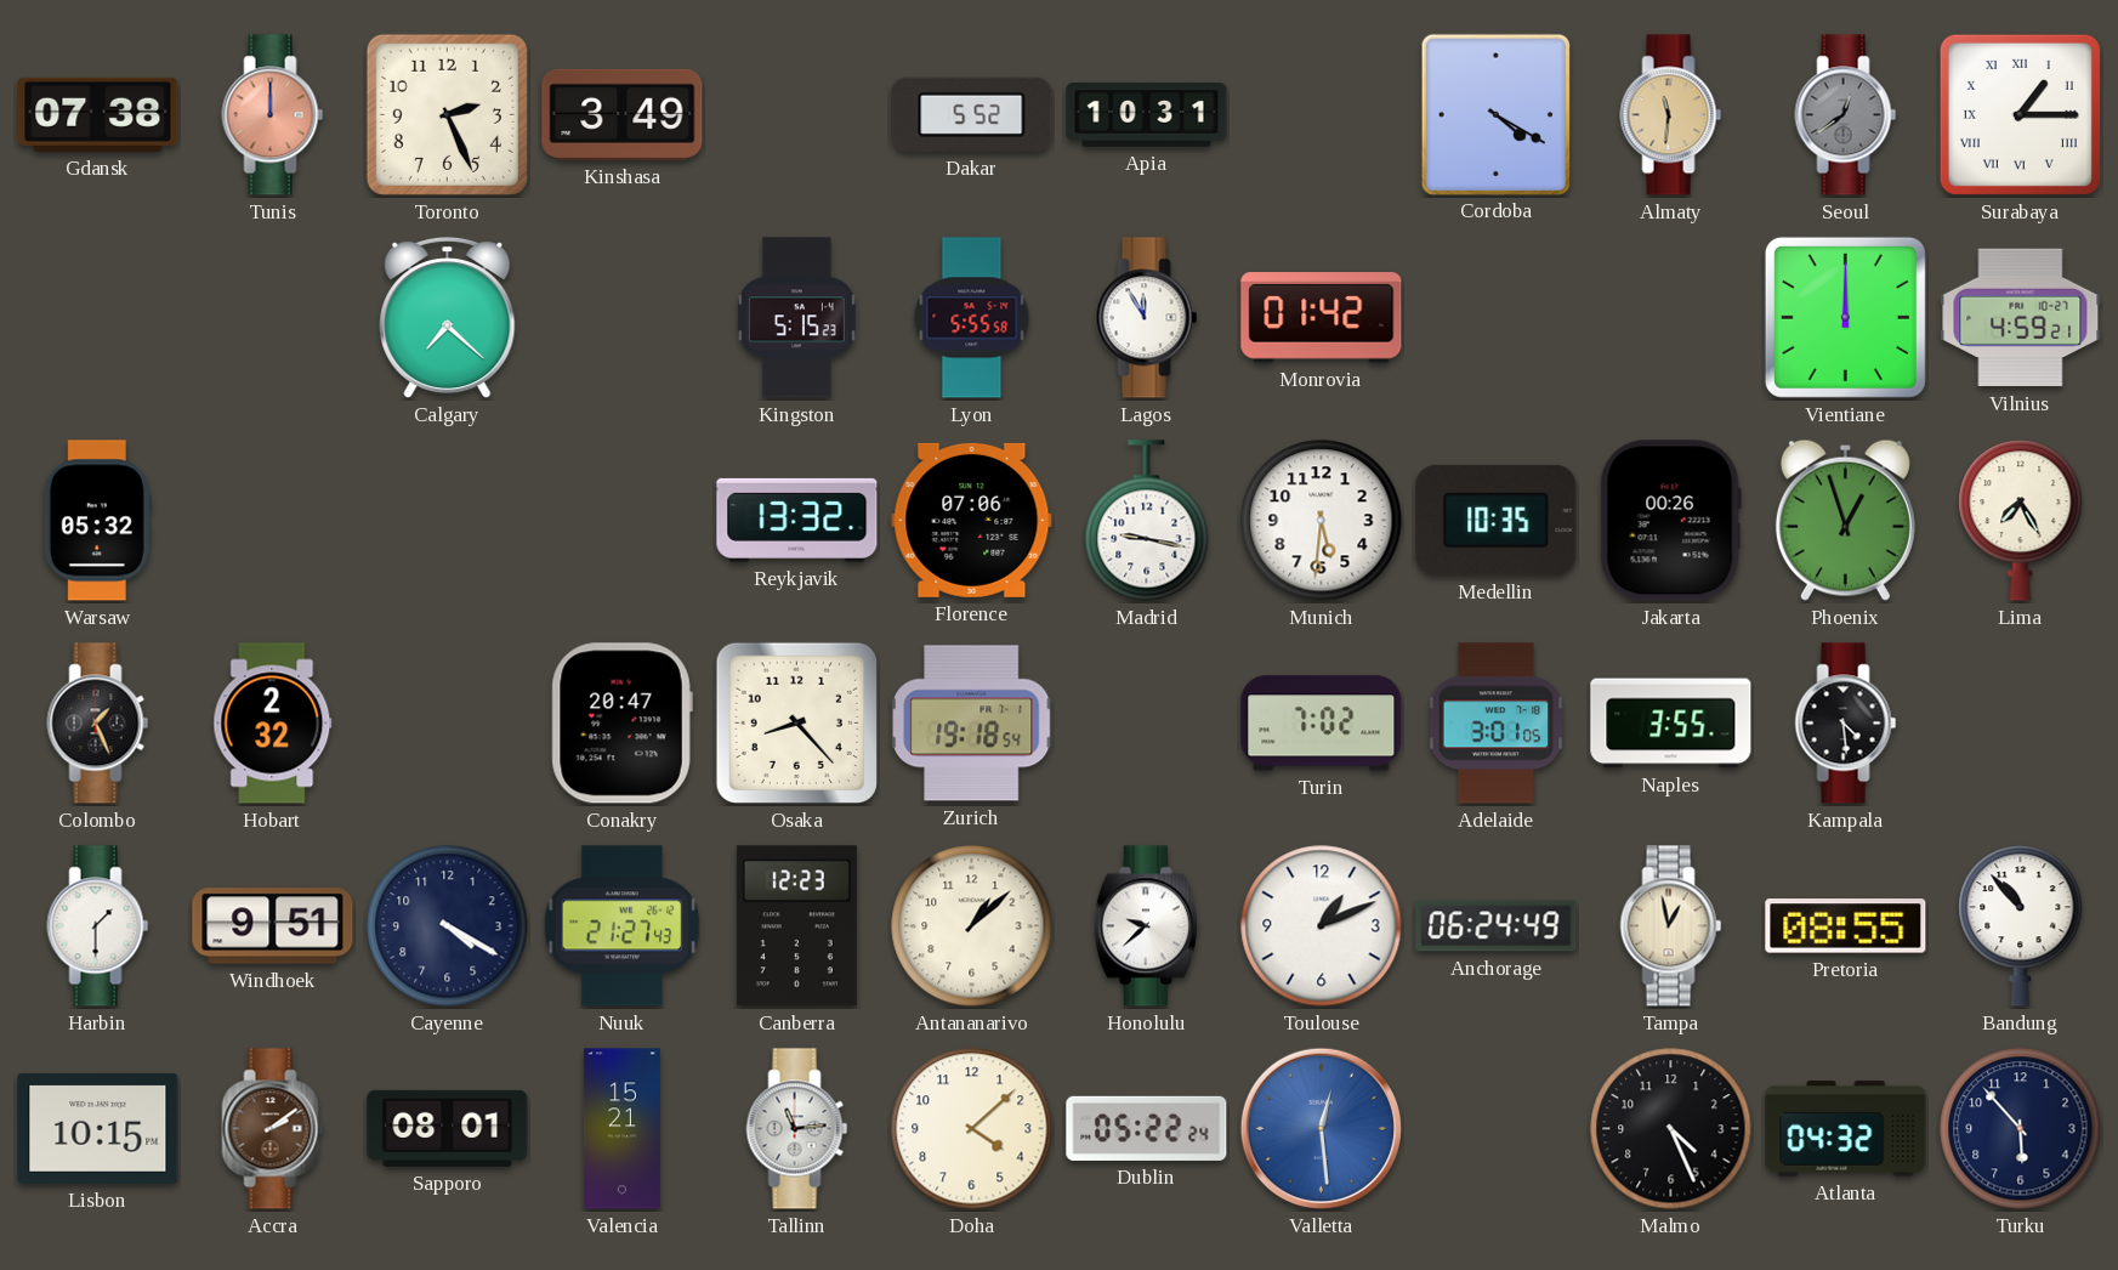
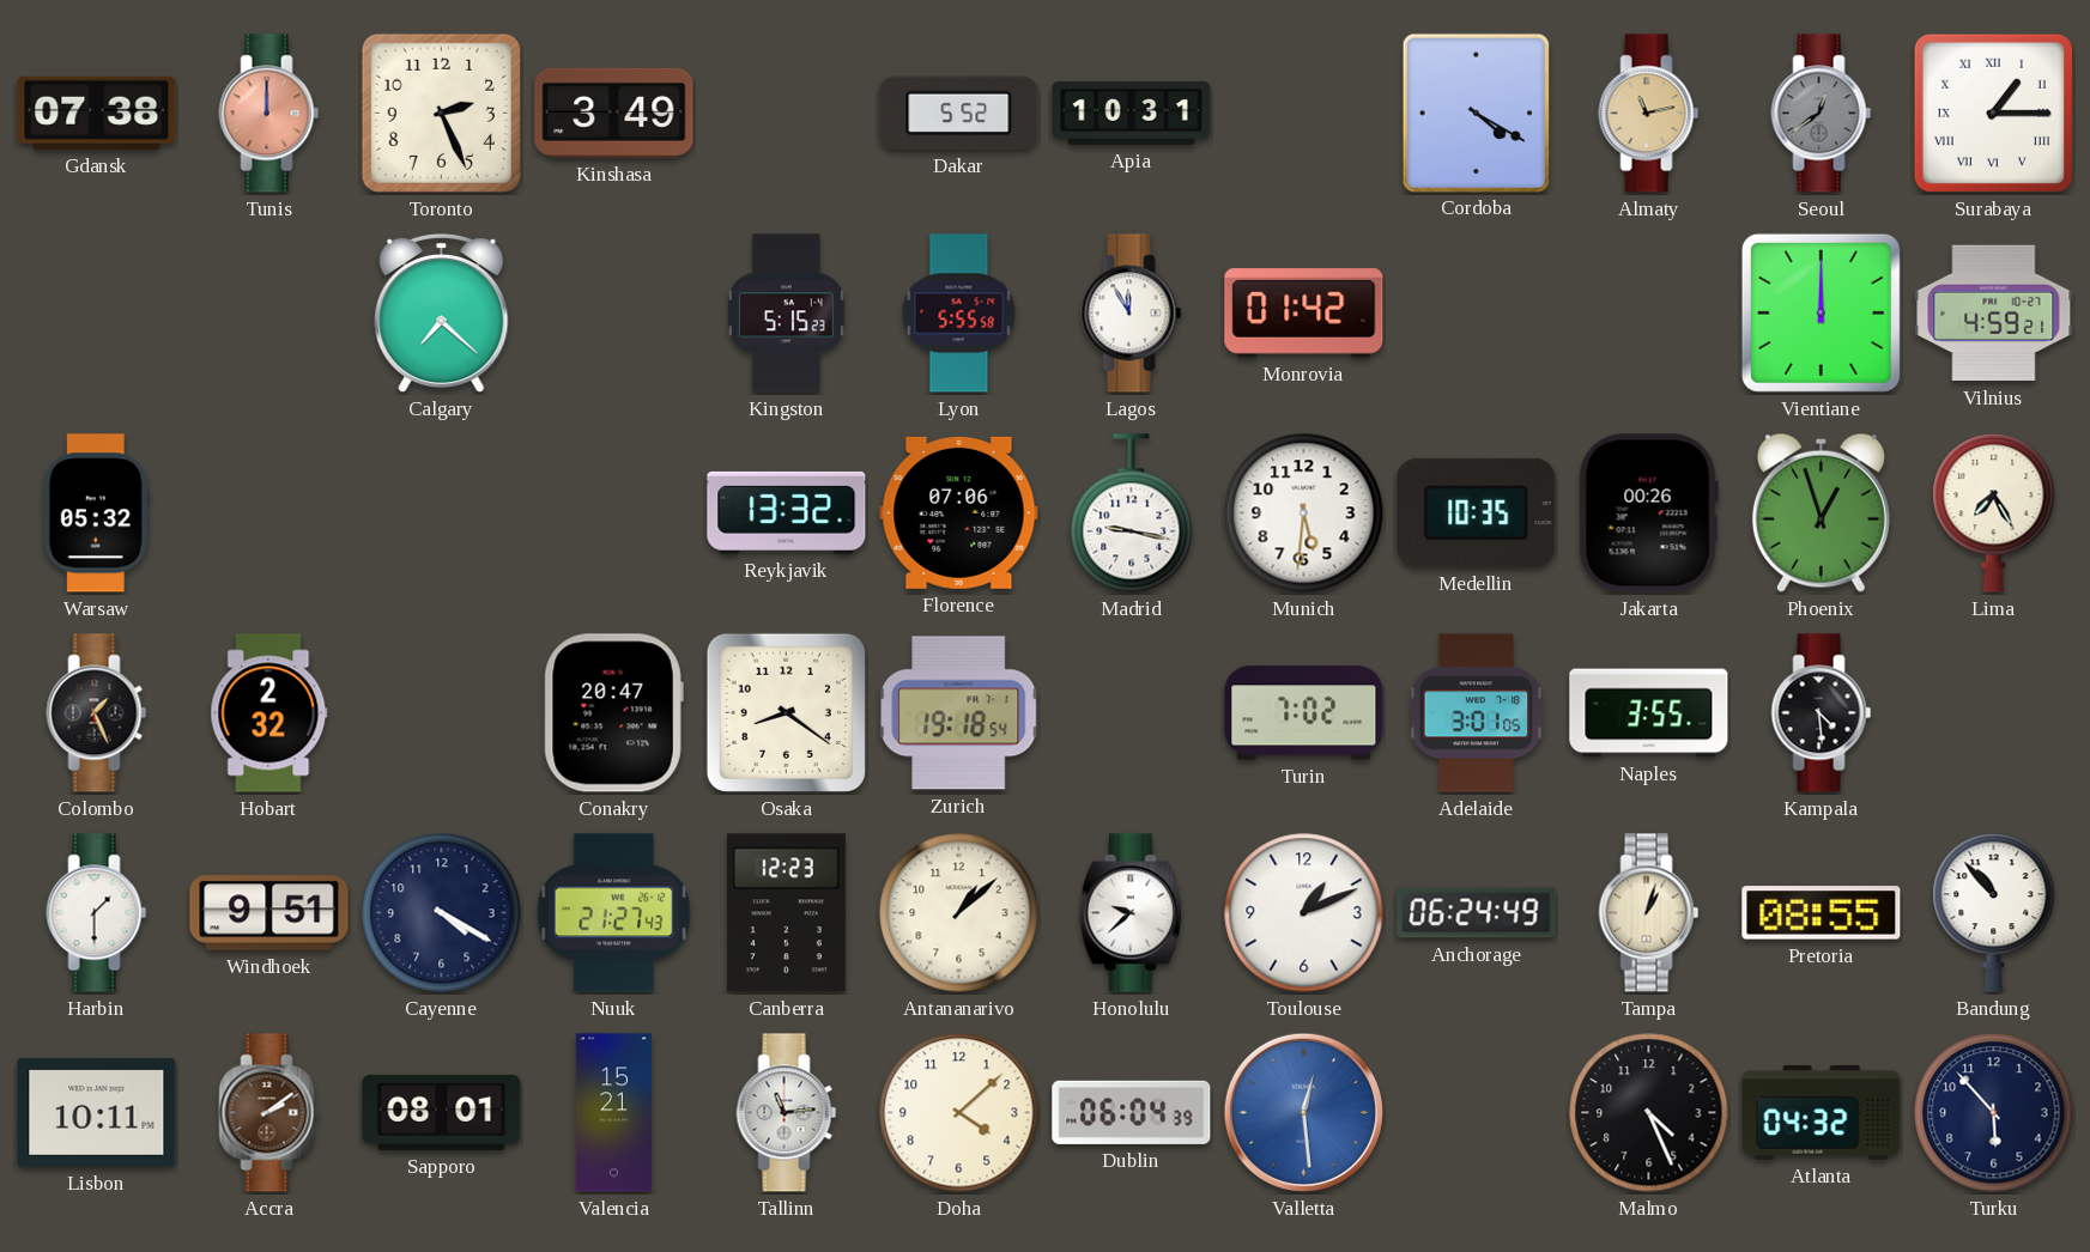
Almaty: 11:31 -> 11:13 (1649, 114)
Osaka: 8:23 -> 8:21 (786, 712)
Tampa: 12:58 -> 1:03 (1649, 913)
Lisbon: 10:15 -> 10:11 (97, 1112)
Dublin: 05:22 -> 06:04 (1132, 1112)
